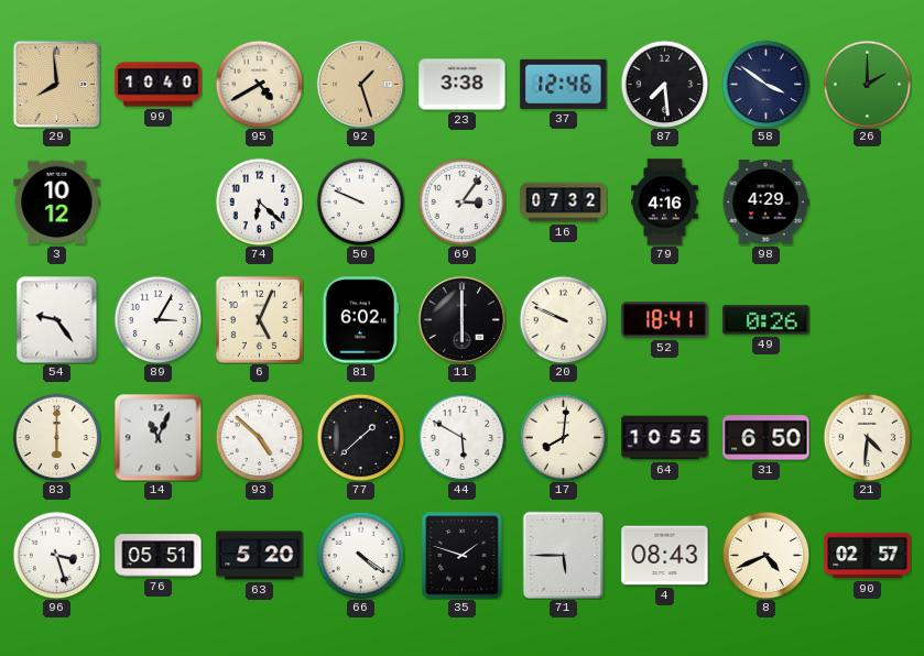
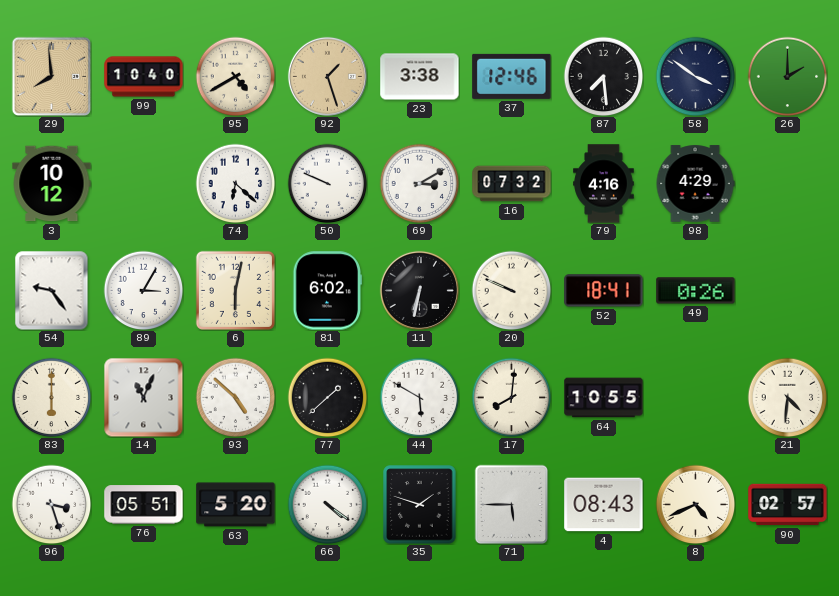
69: 3:06 -> 3:10 (419, 183)
6: 5:04 -> 6:02 (235, 290)
11: 6:00 -> 6:32 (419, 290)
31: 6:50 -> none (767, 438)
